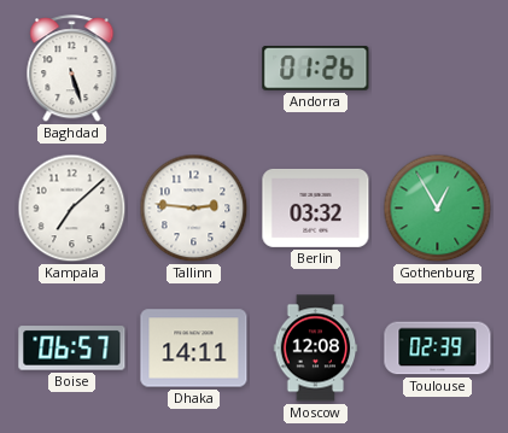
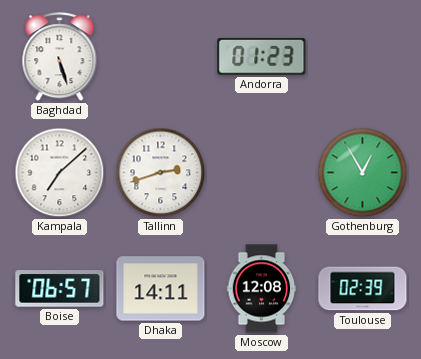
Andorra: 01:26 -> 01:23 (262, 57)
Tallinn: 2:46 -> 2:42 (161, 173)
Berlin: 03:32 -> none (316, 207)
